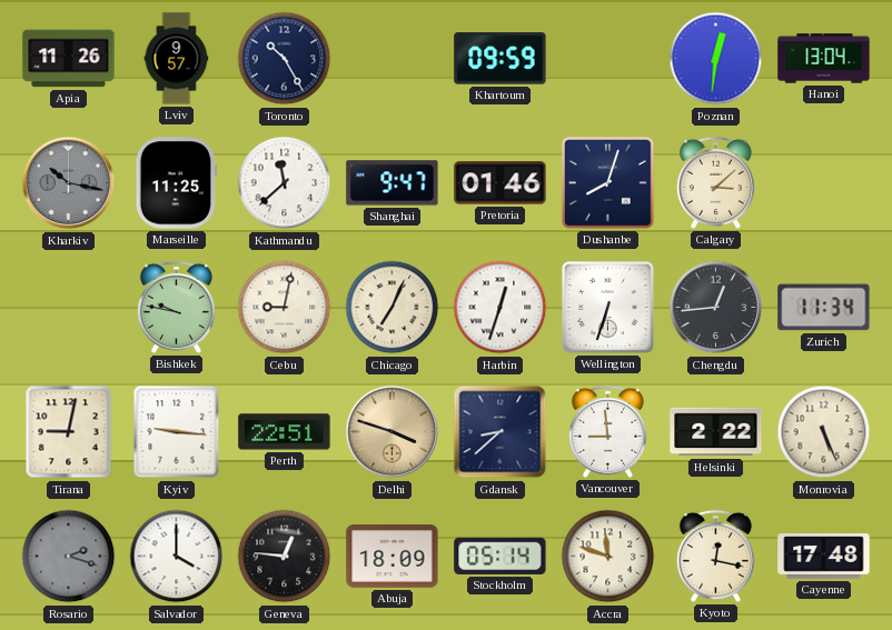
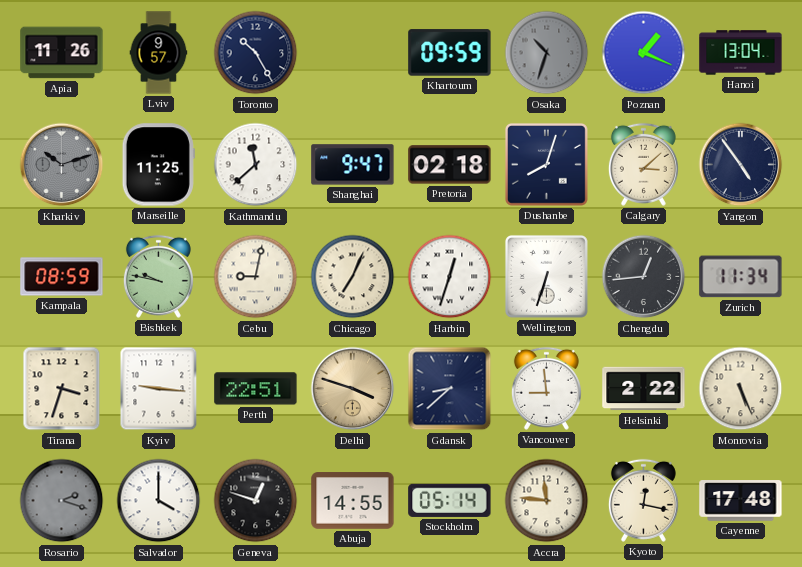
Osaka: none -> 10:33 (547, 53)
Poznan: 12:31 -> 1:19 (644, 53)
Kharkiv: 10:17 -> 10:12 (62, 165)
Pretoria: 01:46 -> 02:18 (450, 165)
Yangon: none -> 4:54 (741, 165)
Kampala: none -> 08:59 (62, 277)
Tirana: 9:02 -> 3:33 (62, 389)
Geneva: 12:46 -> 12:48 (256, 501)
Abuja: 18:09 -> 14:55 (353, 501)
Accra: 11:48 -> 11:46 (547, 501)
